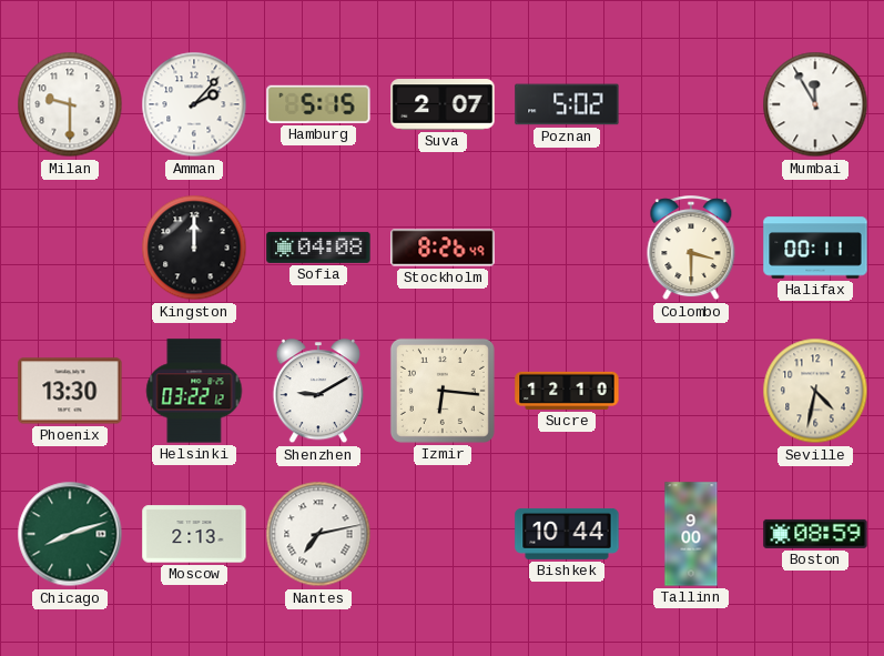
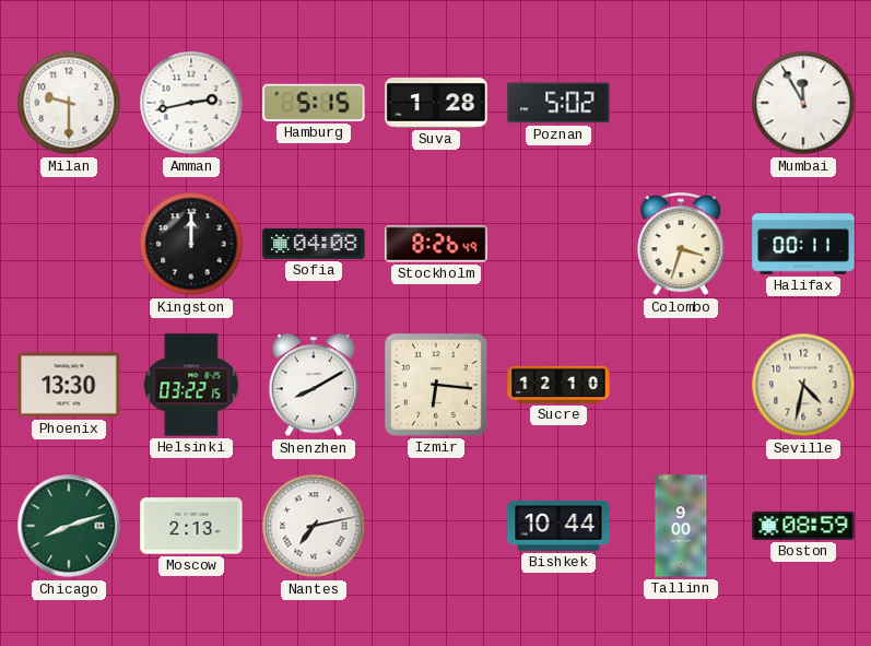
Amman: 2:07 -> 2:43 (191, 103)
Suva: 2:07 -> 1:28 (436, 103)
Colombo: 3:30 -> 3:33 (681, 245)
Helsinki: 03:22:12 -> 03:22:15 (191, 385)
Shenzhen: 9:10 -> 8:10 (313, 386)
